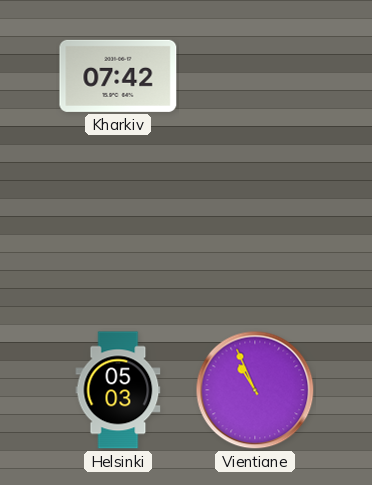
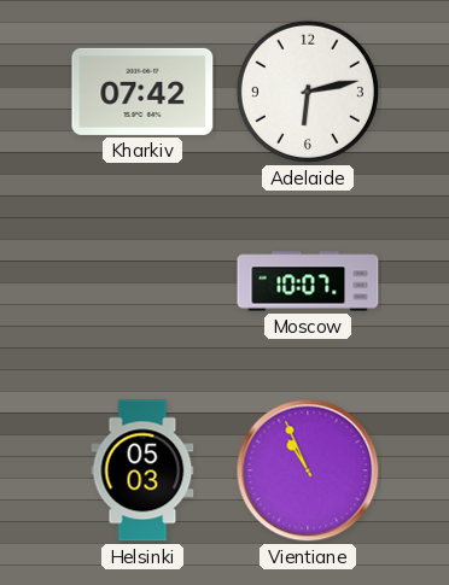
Adelaide: none -> 6:13 (308, 92)
Moscow: none -> 10:07 (308, 281)
